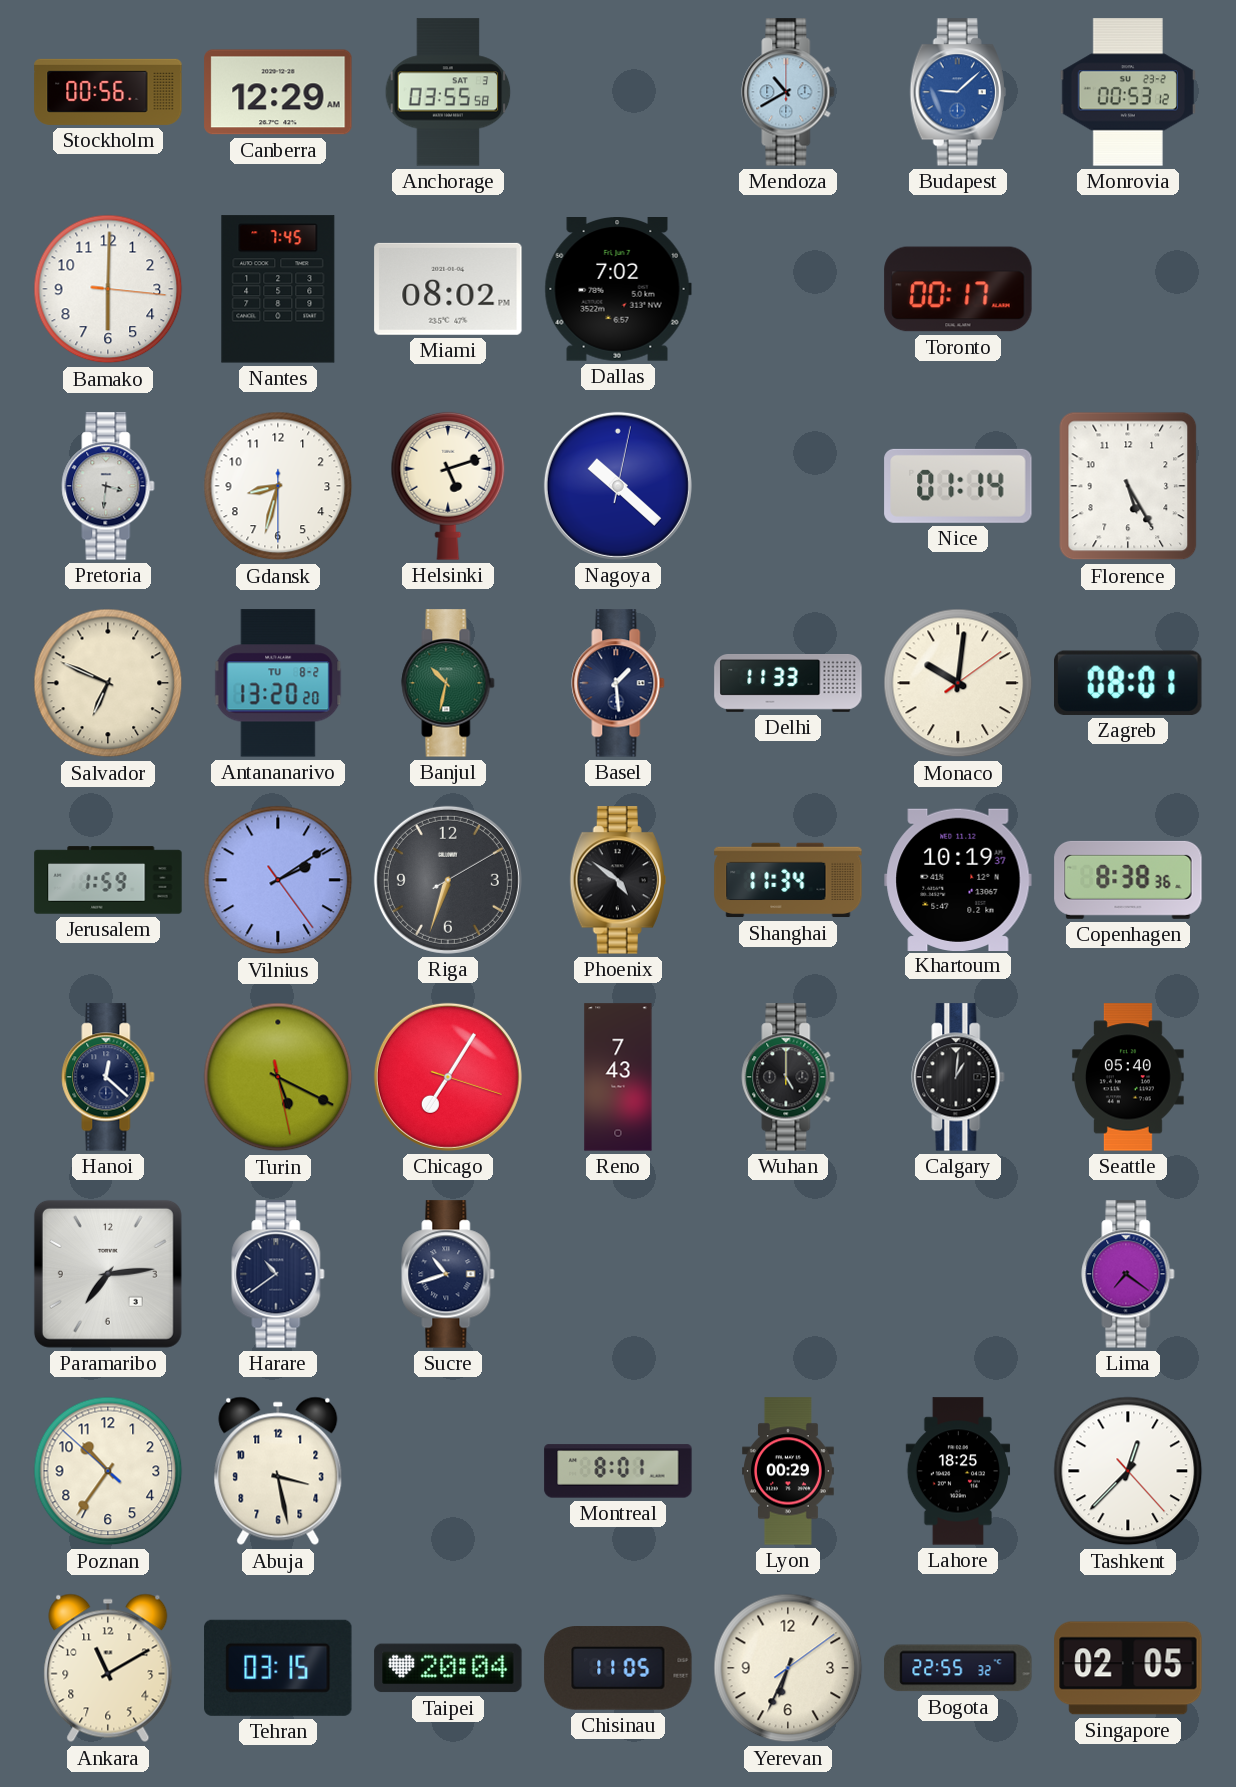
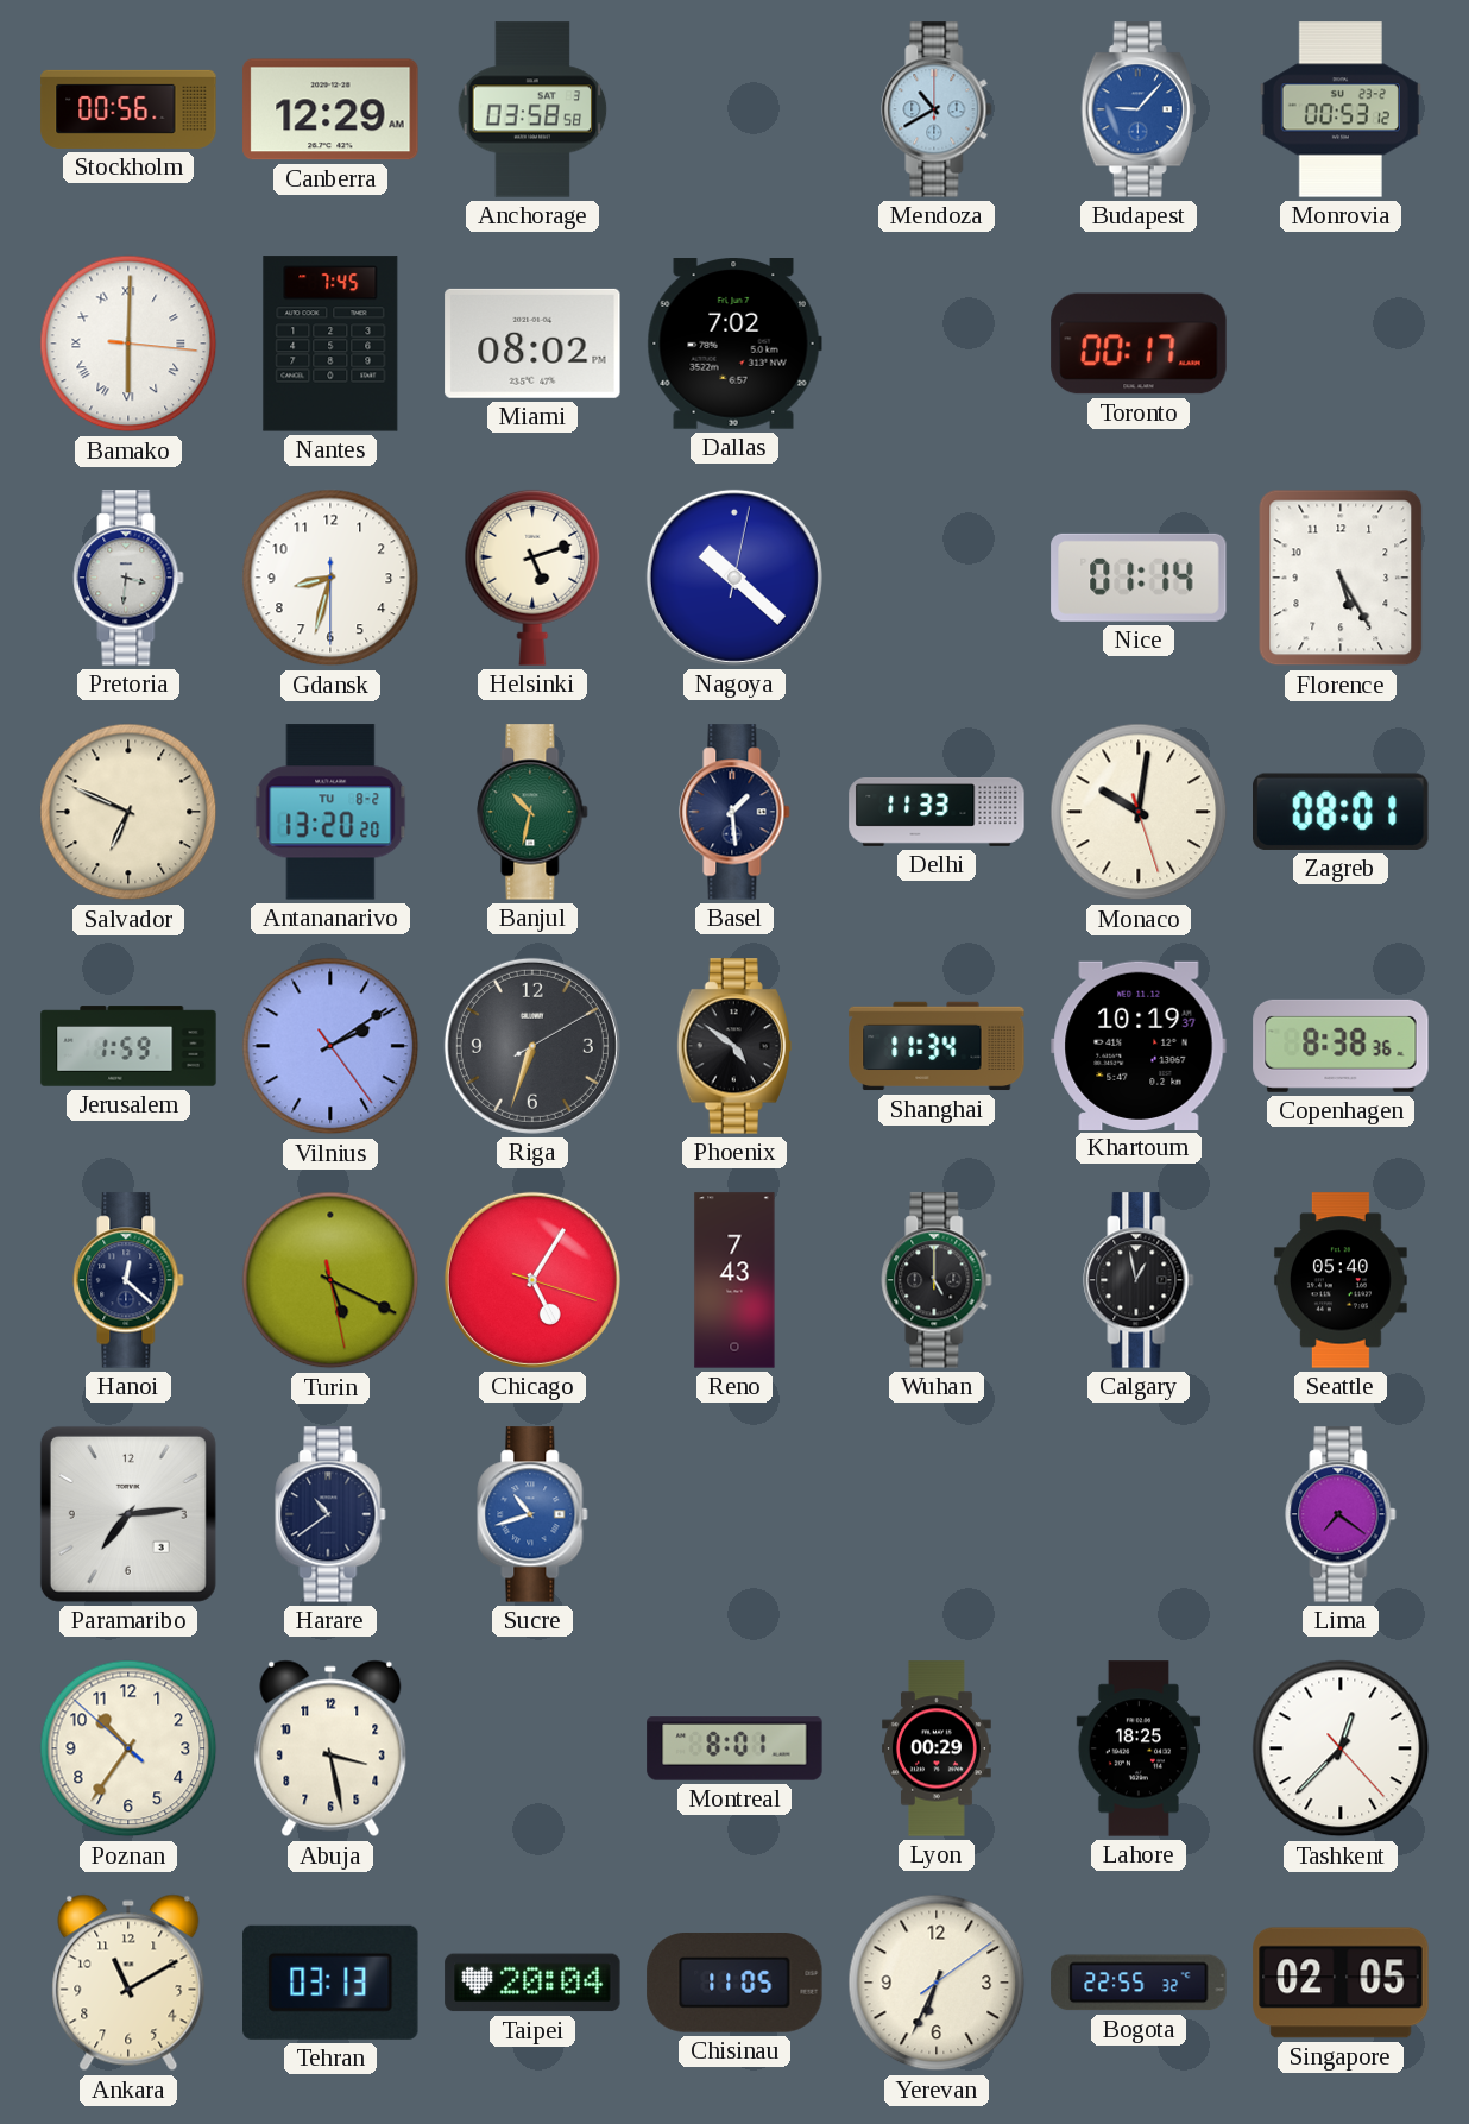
Anchorage: 03:55 -> 03:58 (532, 109)
Budapest: 9:08 -> 9:07 (1139, 109)
Bamako numerals: Arabic -> Roman (128, 344)
Monaco: 10:01:09 -> 10:01:27 (1139, 812)
Chicago: 7:05 -> 5:05 (532, 1280)
Calgary: 1:01 -> 12:58 (1139, 1280)
Sucre dial: navy -> blue (532, 1514)
Tehran: 03:15 -> 03:13 (330, 1983)
